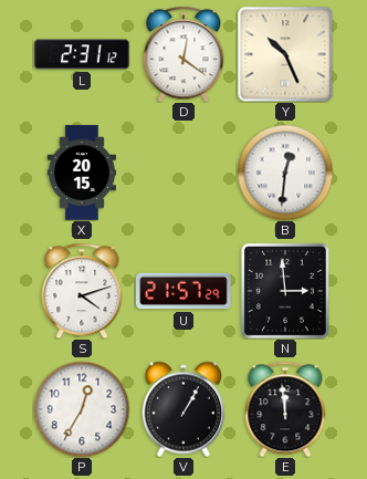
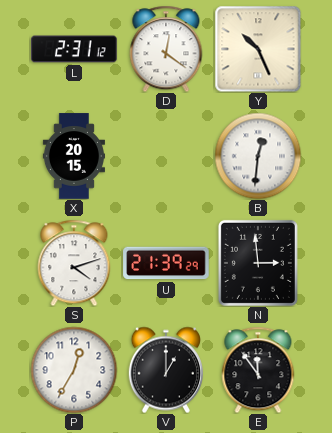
U: 21:57 -> 21:39 (166, 263)
V: 1:05 -> 1:00 (166, 370)
E: 11:59 -> 11:54 (258, 370)
